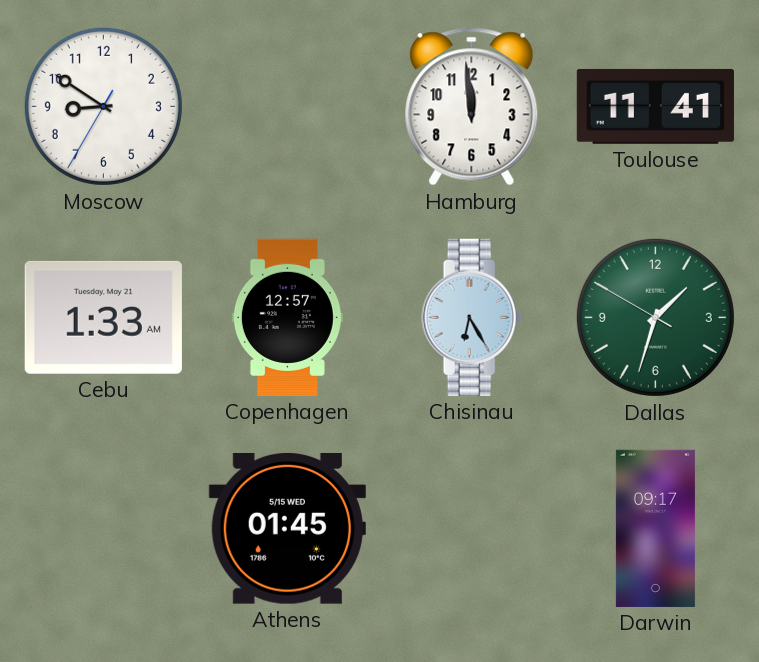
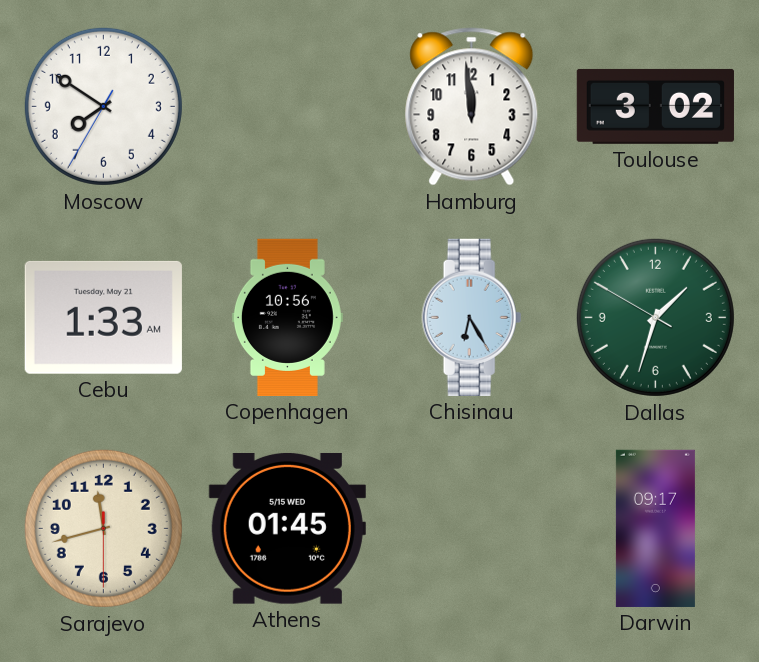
Moscow: 8:50 -> 7:50 (103, 106)
Toulouse: 11:41 -> 3:02 (655, 106)
Copenhagen: 12:57 -> 10:56 (287, 317)
Sarajevo: none -> 11:42 (103, 528)
